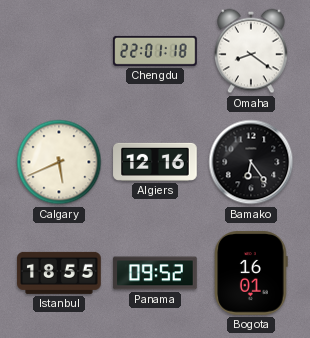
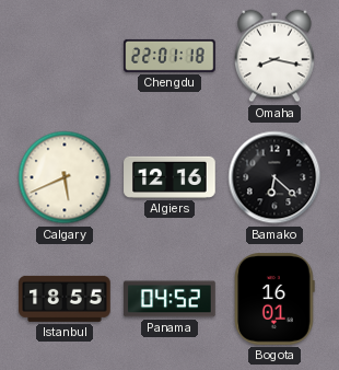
Omaha: 8:21 -> 8:17 (276, 56)
Bamako: 6:24 -> 6:22 (274, 177)
Panama: 09:52 -> 04:52 (169, 299)
